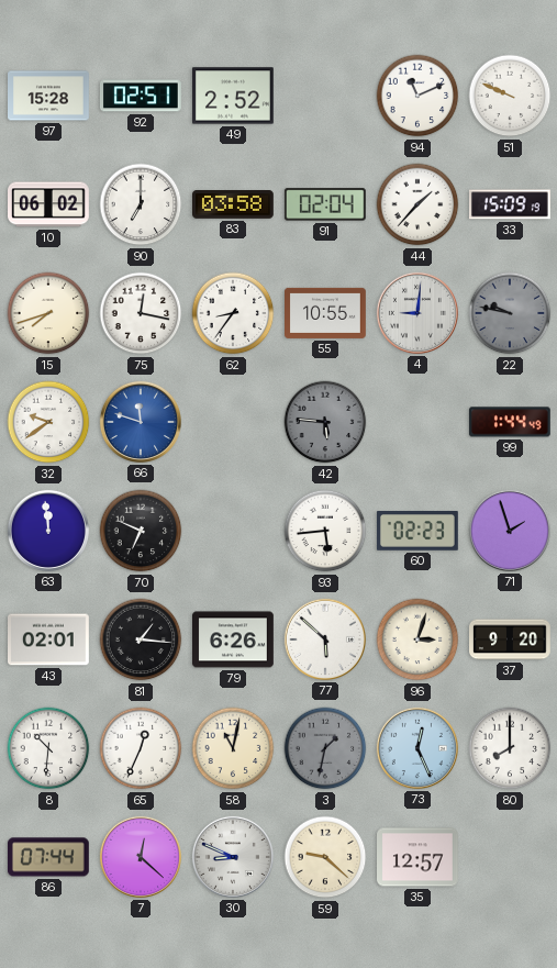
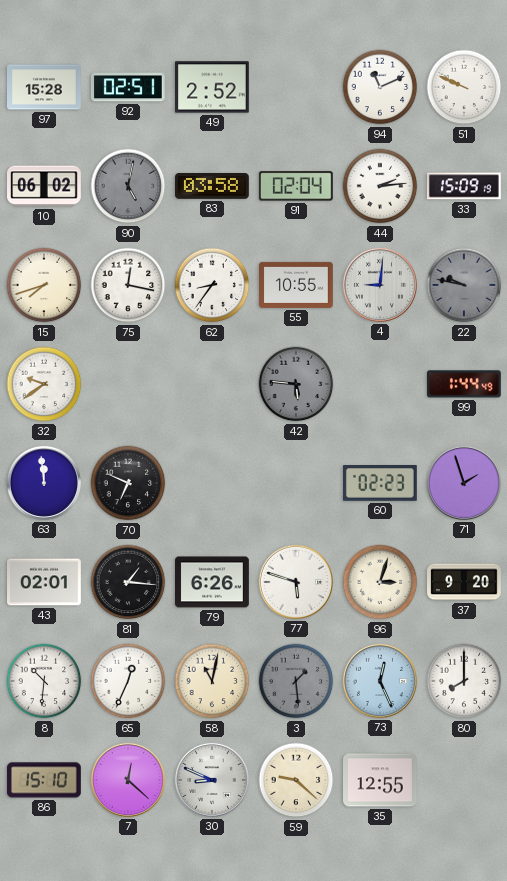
90: 7:00 -> 5:02 (128, 186)
90 dial: white -> grey (128, 186)
44: 1:37 -> 2:14 (380, 186)
66: 11:48 -> none (141, 422)
93: 5:44 -> none (325, 531)
77: 5:52 -> 5:48 (296, 582)
3: 1:32 -> 1:29 (296, 681)
86: 07:44 -> 15:10 (44, 780)
35: 12:57 -> 12:55 (381, 780)
